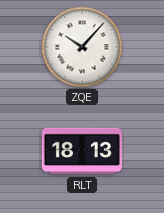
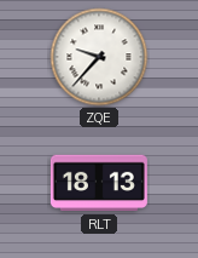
ZQE: 10:07 -> 9:37 (99, 57)
